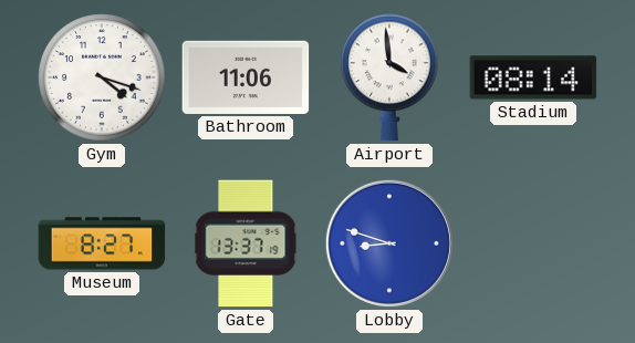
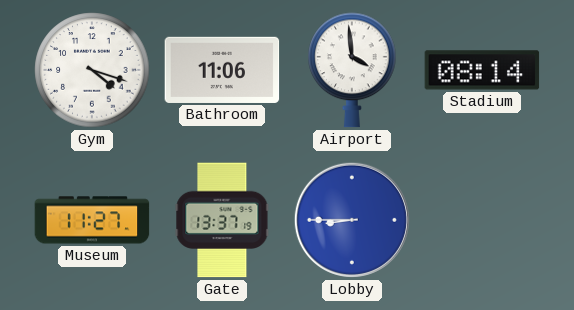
Museum: 8:27 -> 11:27 (92, 220)
Lobby: 8:48 -> 8:45 (352, 220)
